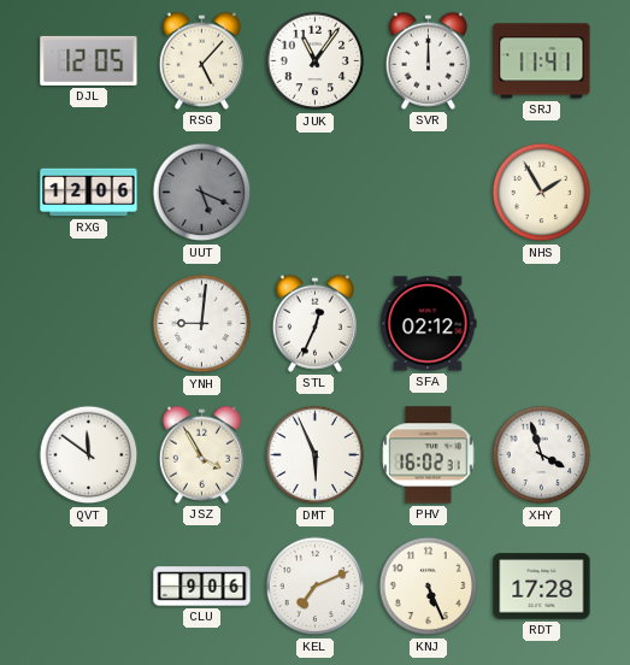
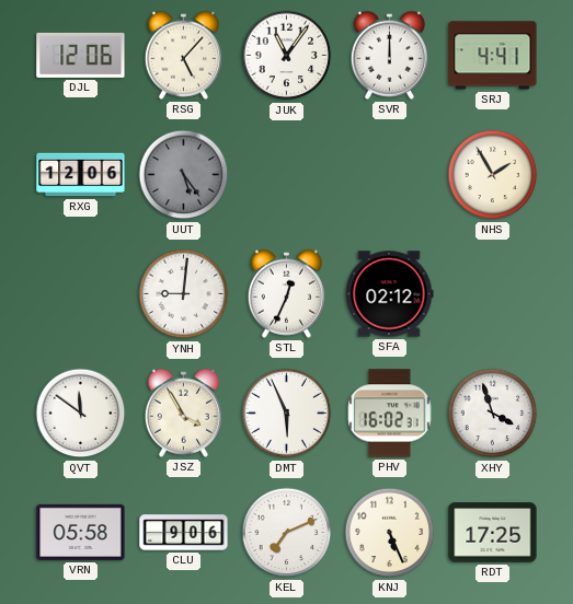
DJL: 12:05 -> 12:06 (81, 55)
SRJ: 11:41 -> 4:41 (493, 56)
UUT: 5:19 -> 5:24 (184, 175)
VRN: none -> 05:58 (81, 532)
RDT: 17:28 -> 17:25 (493, 533)
